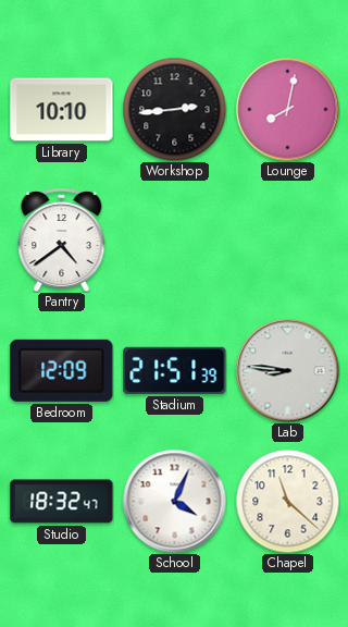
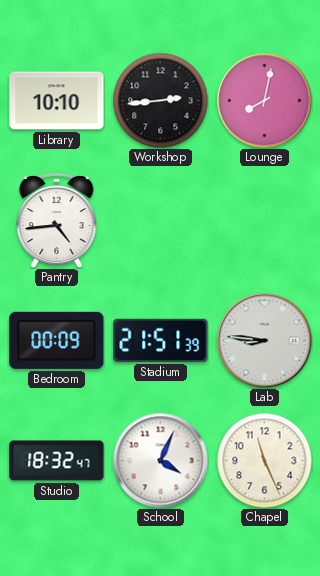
Pantry: 4:39 -> 4:44 (57, 221)
Bedroom: 12:09 -> 00:09 (57, 340)
Chapel: 11:22 -> 11:26 (264, 460)
